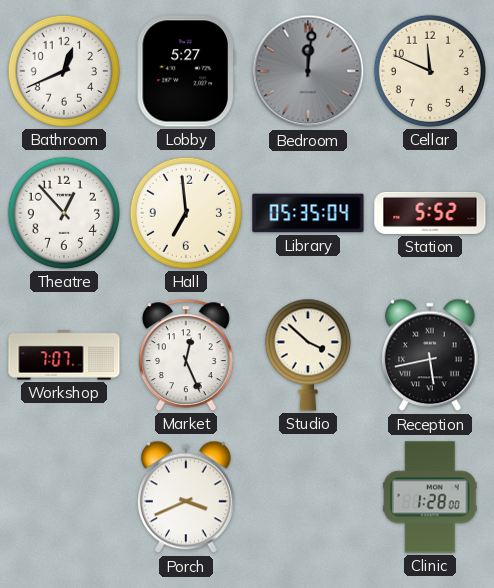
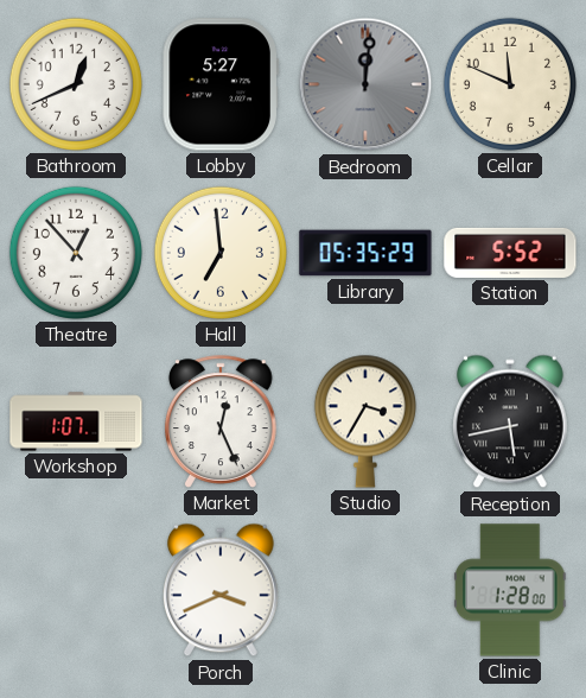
Library: 05:35:04 -> 05:35:29 (365, 253)
Workshop: 7:07 -> 1:07 (76, 421)
Studio: 3:52 -> 3:35 (365, 421)
